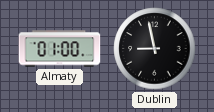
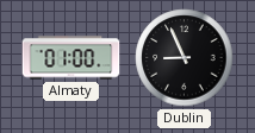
Dublin: 8:58 -> 8:56 (185, 58)
